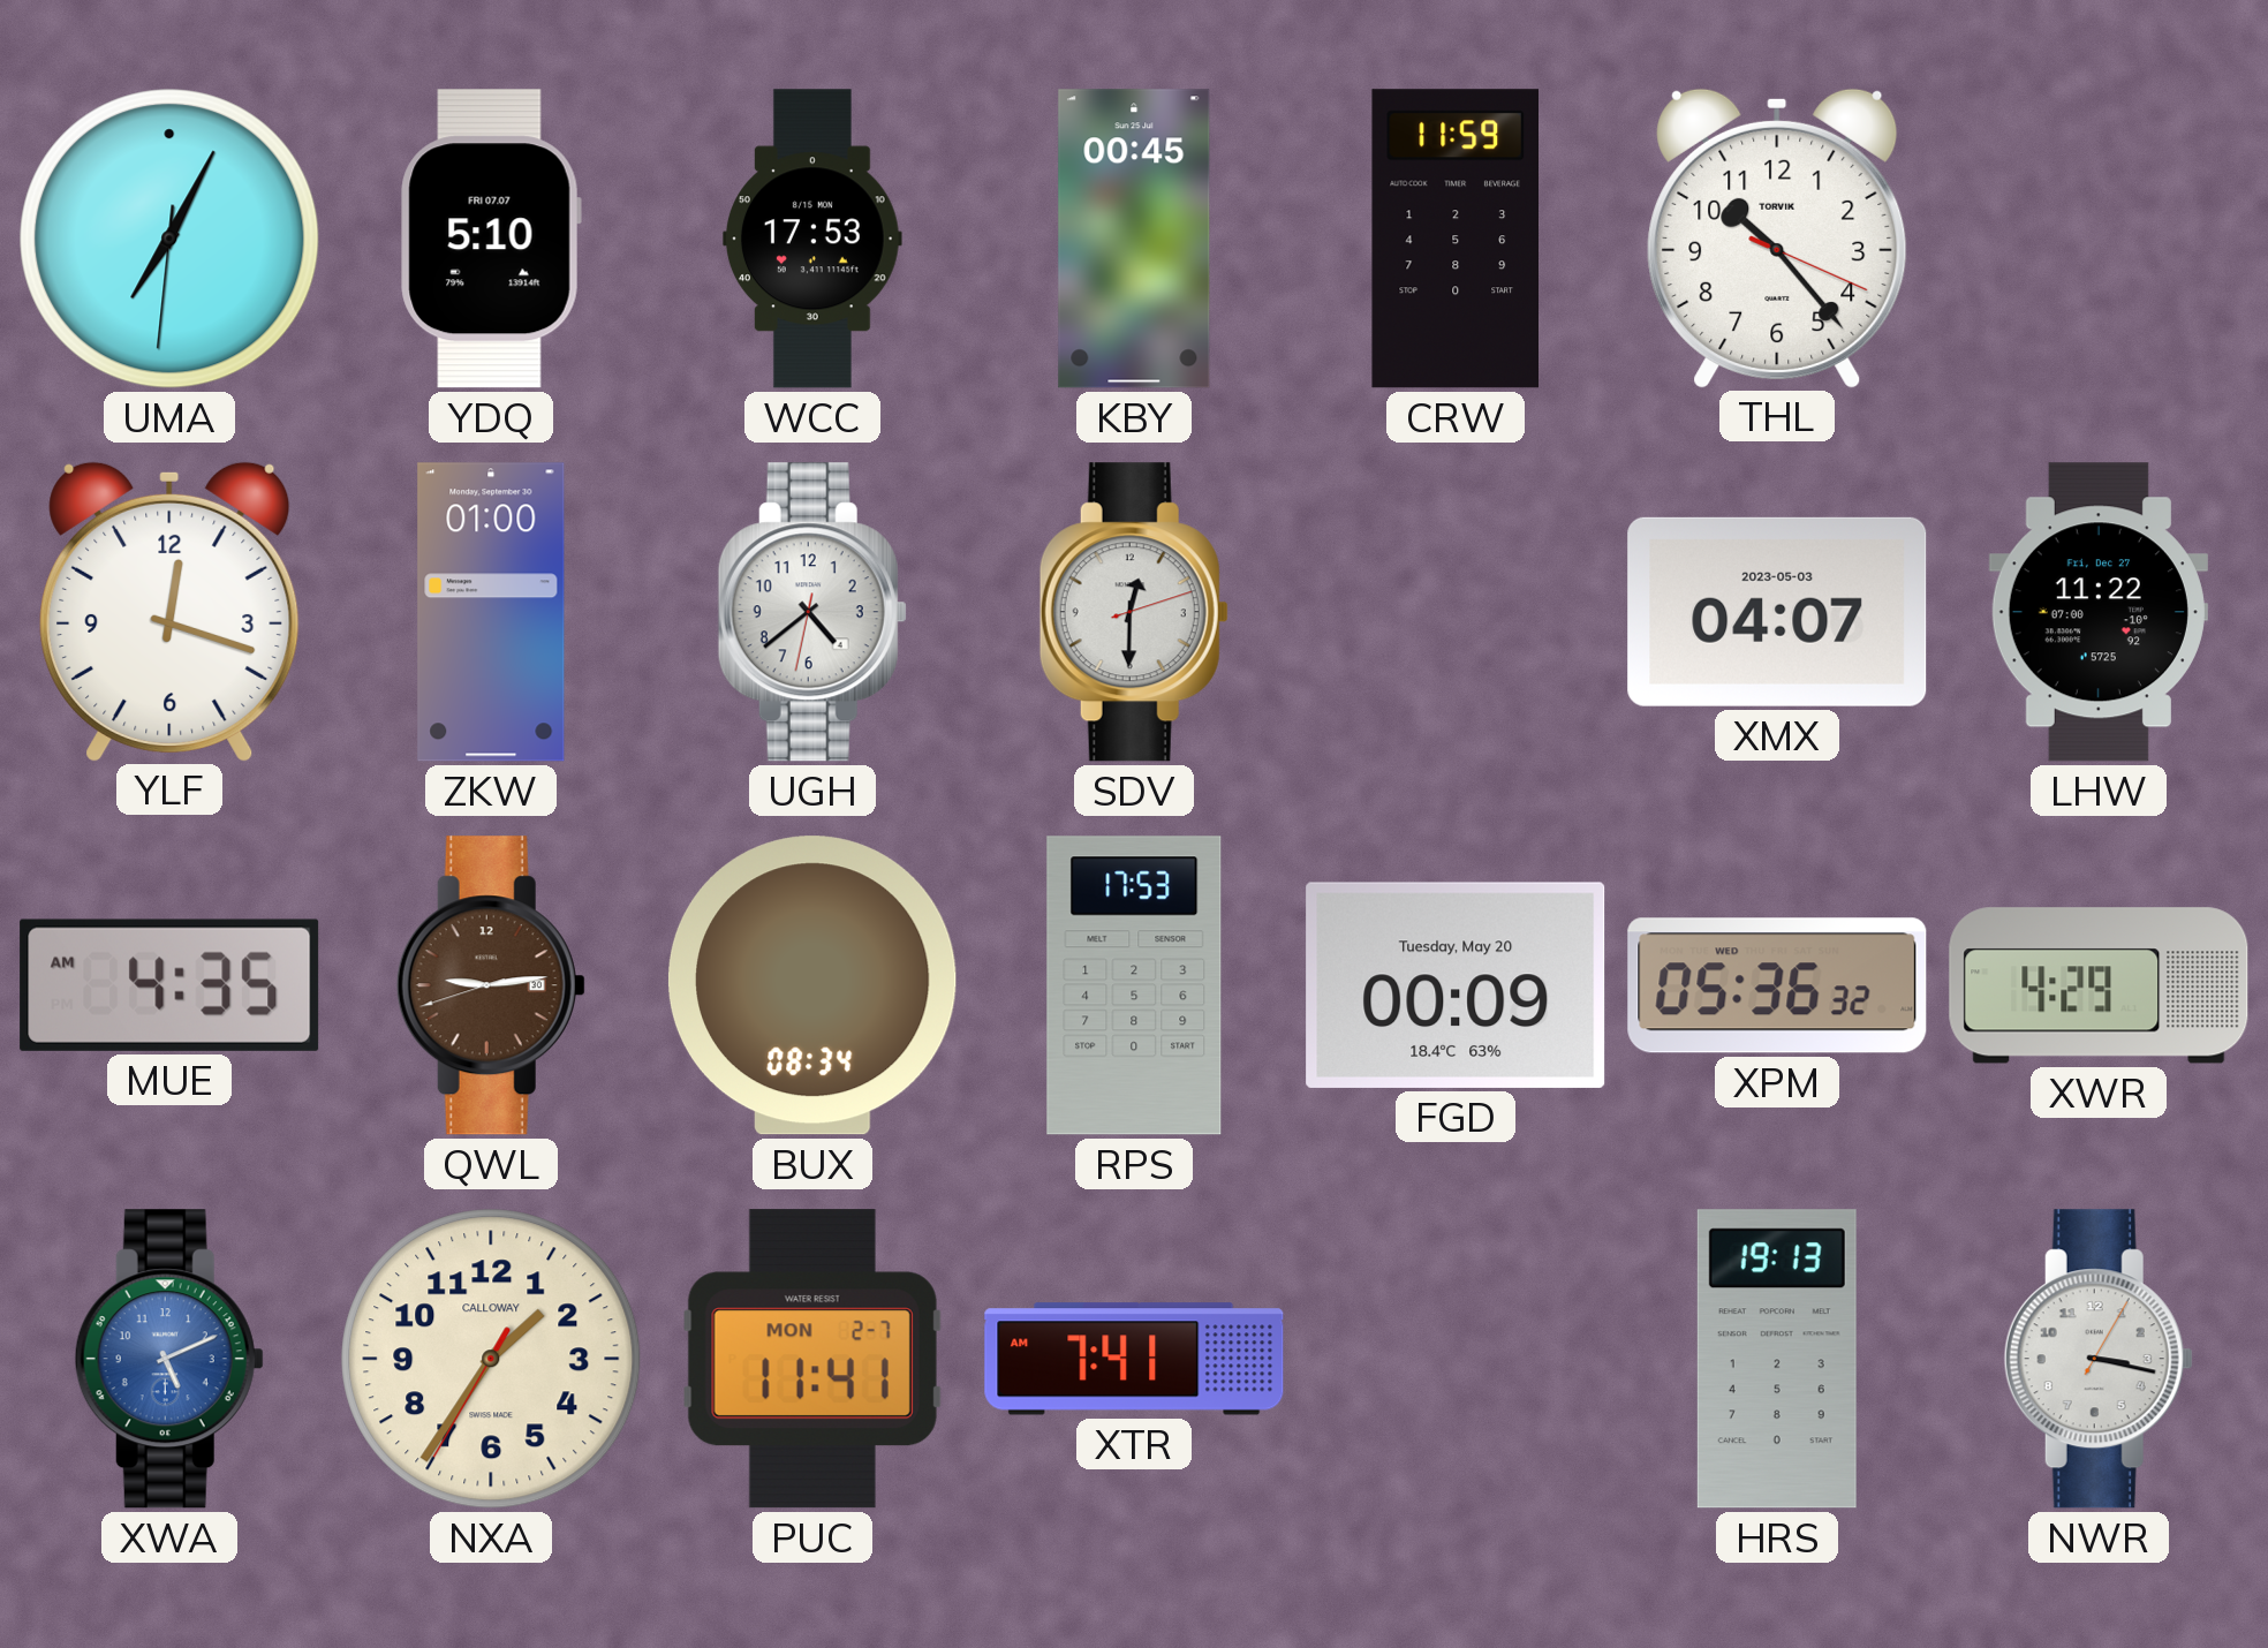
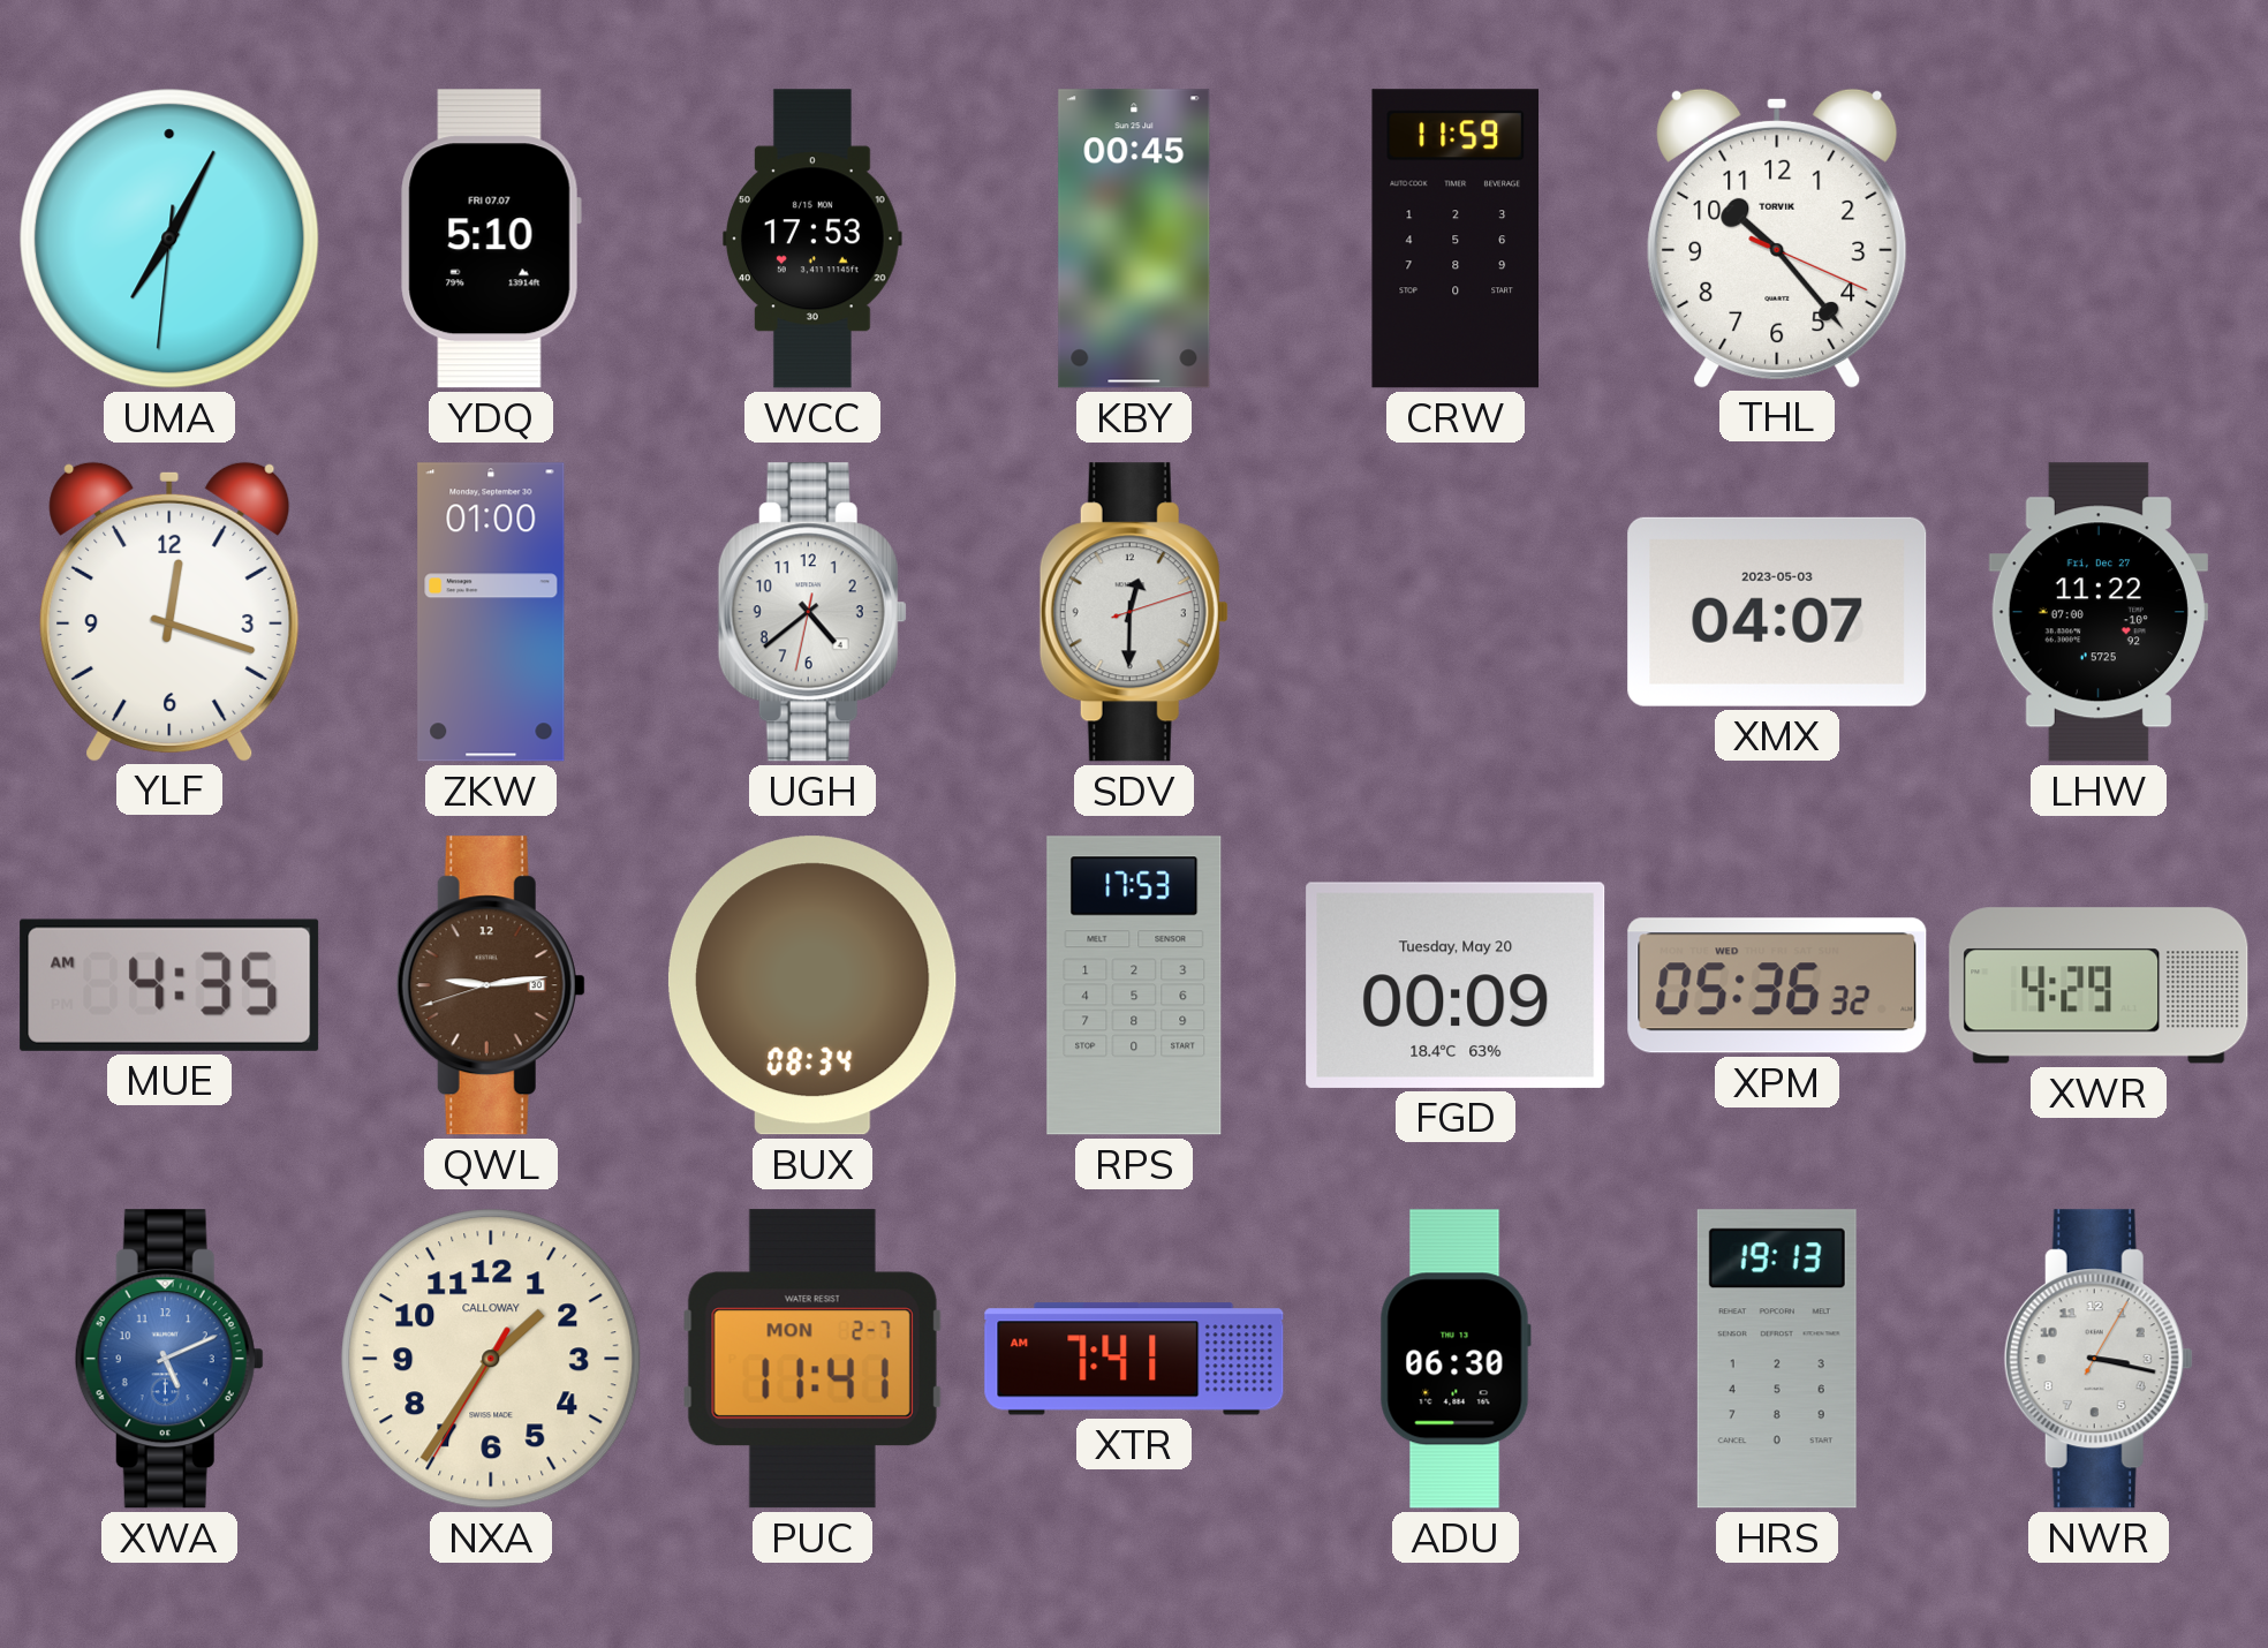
ADU: none -> 06:30 (1456, 1359)
